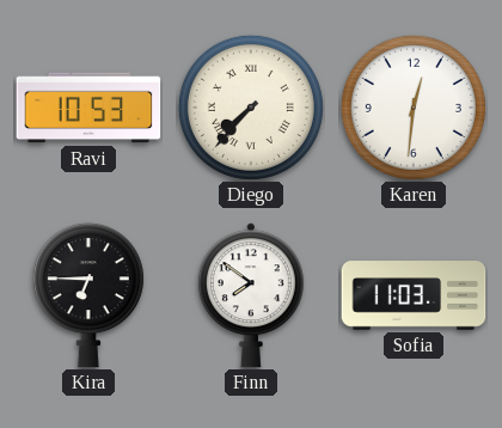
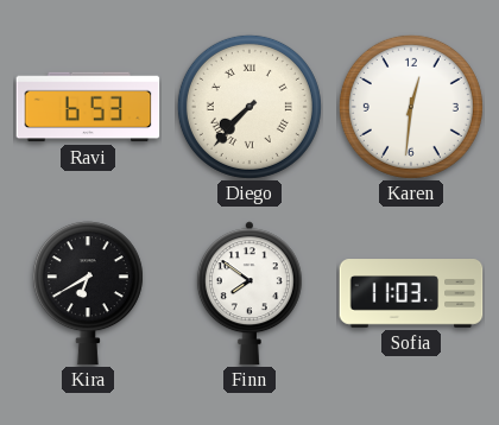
Ravi: 10:53 -> 6:53 (88, 107)
Kira: 6:45 -> 6:40 (88, 293)
